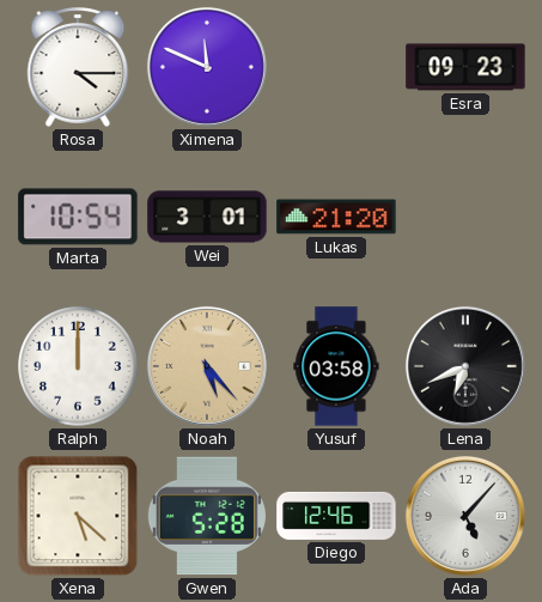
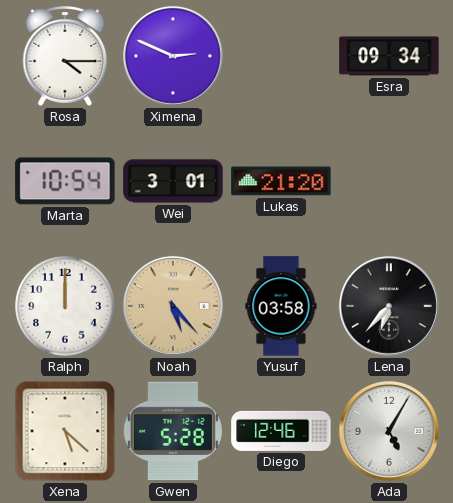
Ximena: 11:49 -> 2:49 (173, 56)
Esra: 09:23 -> 09:34 (389, 56)
Lena: 6:41 -> 6:37 (389, 306)
Ada: 5:07 -> 5:05 (389, 431)
